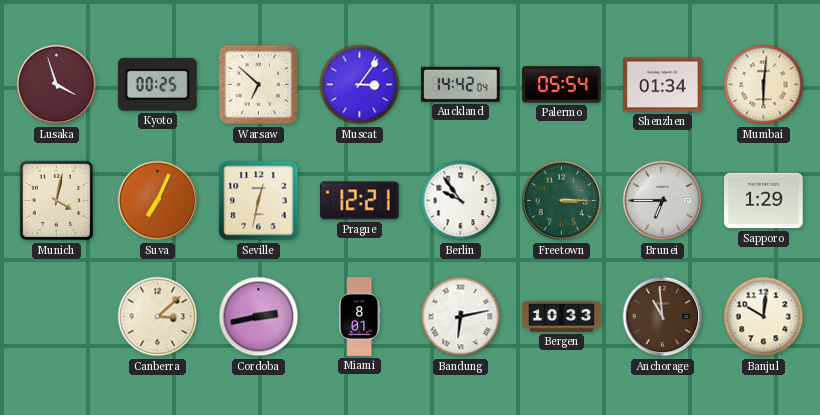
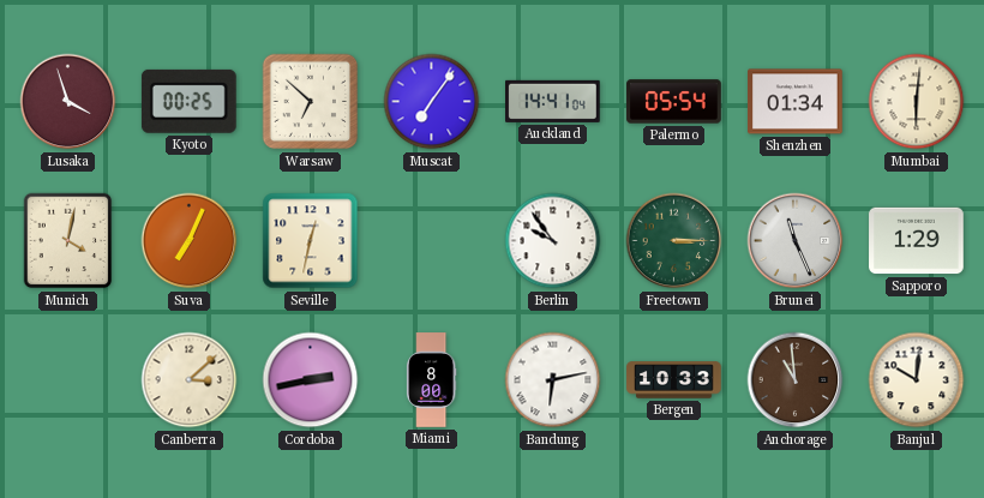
Muscat: 3:06 -> 7:06 (432, 102)
Auckland: 14:42 -> 14:41 (553, 101)
Prague: 12:21 -> none (359, 201)
Brunei: 6:45 -> 11:26 (796, 241)
Miami: 8:01 -> 8:00 (432, 380)
